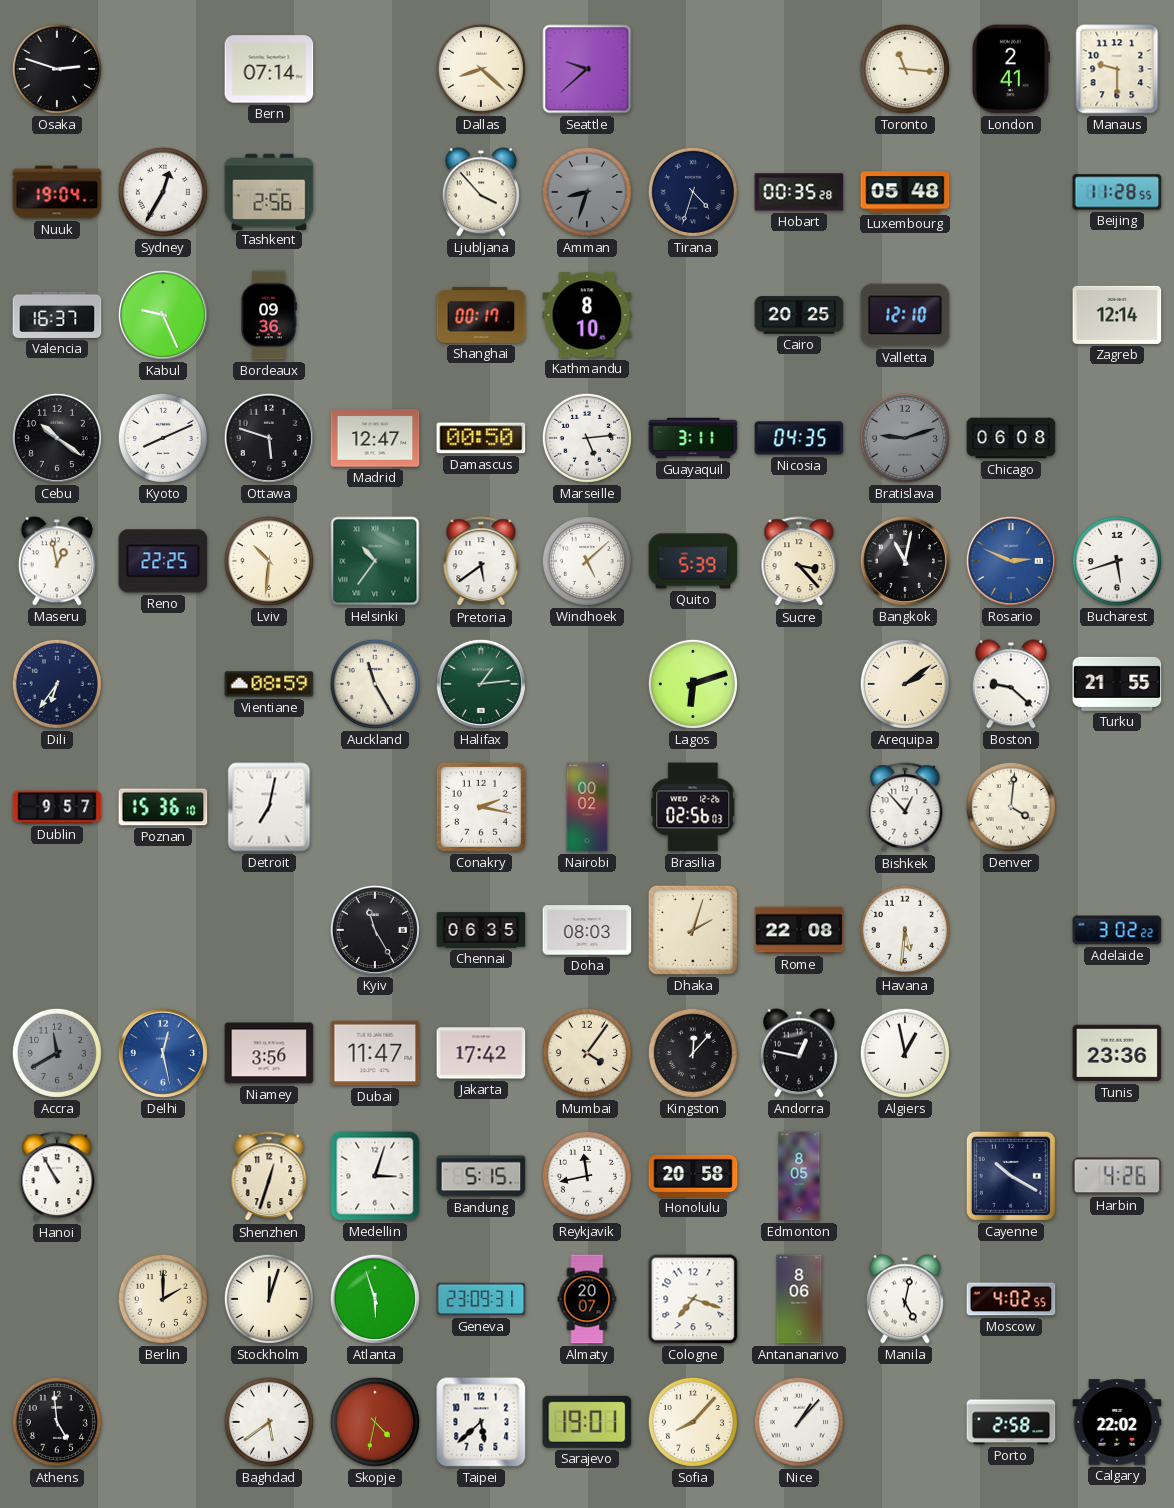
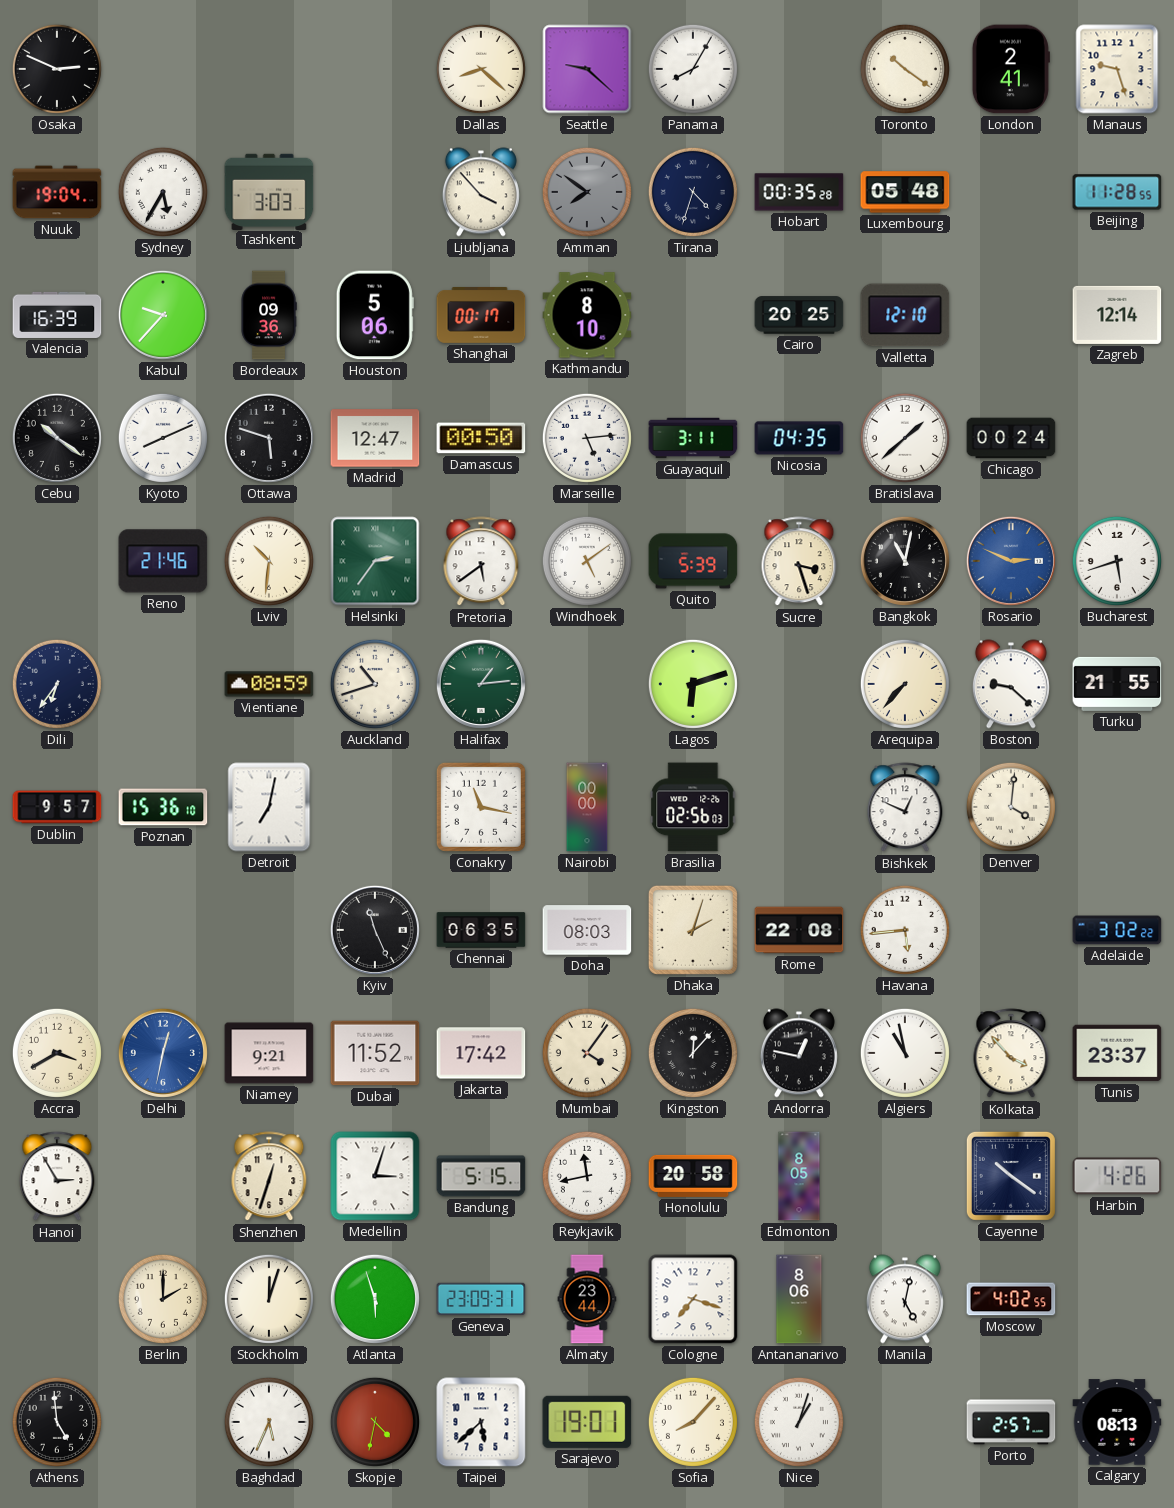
Osaka: 2:48 -> 2:49 (57, 69)
Bern: 07:14 -> none (269, 69)
Seattle: 9:38 -> 9:22 (587, 69)
Panama: none -> 8:05 (693, 69)
Toronto: 11:16 -> 10:21 (905, 69)
Manaus: 9:30 -> 9:27 (1117, 69)
Sydney: 12:35 -> 5:35 (163, 192)
Tashkent: 2:56 -> 3:03 (269, 191)
Amman: 8:33 -> 7:51 (587, 192)
Valencia: 16:37 -> 16:39 (57, 315)
Kabul: 9:26 -> 9:37 (163, 315)
Houston: none -> 5:06 (375, 315)
Bratislava: 9:12 -> 1:38 (905, 438)
Bratislava dial: grey -> white (905, 438)
Chicago: 06:08 -> 00:24 (1011, 438)
Maseru: 12:58 -> none (57, 561)
Reno: 22:25 -> 21:46 (163, 561)
Helsinki: 10:36 -> 2:36 (375, 561)
Windhoek: 5:08 -> 5:09 (587, 561)
Sucre: 3:23 -> 3:27 (799, 562)
Auckland: 11:25 -> 10:42 (375, 684)
Arequipa: 2:09 -> 7:37 (905, 684)
Conakry: 2:17 -> 11:17 (481, 807)
Nairobi: 00:02 -> 00:00 (587, 807)
Bishkek: 12:53 -> 12:49 (905, 808)
Kyiv: 11:25 -> 11:26 (375, 930)
Havana: 5:31 -> 5:44 (905, 930)
Accra: 11:40 -> 3:40 (57, 1053)
Accra dial: grey -> cream (57, 1053)
Delhi: 12:28 -> 12:32 (163, 1053)
Niamey: 3:56 -> 9:21 (269, 1053)
Dubai: 11:47 -> 11:52 (375, 1053)
Algiers: 12:58 -> 10:58 (905, 1053)
Kolkata: none -> 3:53 (1011, 1054)
Tunis: 23:36 -> 23:37 (1117, 1053)
Hanoi: 10:55 -> 2:55 (57, 1177)
Cayenne: 10:20 -> 10:21 (1011, 1176)
Almaty: 20:07 -> 23:44 (587, 1299)
Baghdad: 5:39 -> 5:34 (269, 1422)
Nice: 1:07 -> 1:03 (799, 1422)
Porto: 2:58 -> 2:57 (1011, 1422)
Calgary: 22:02 -> 08:13 (1117, 1422)
